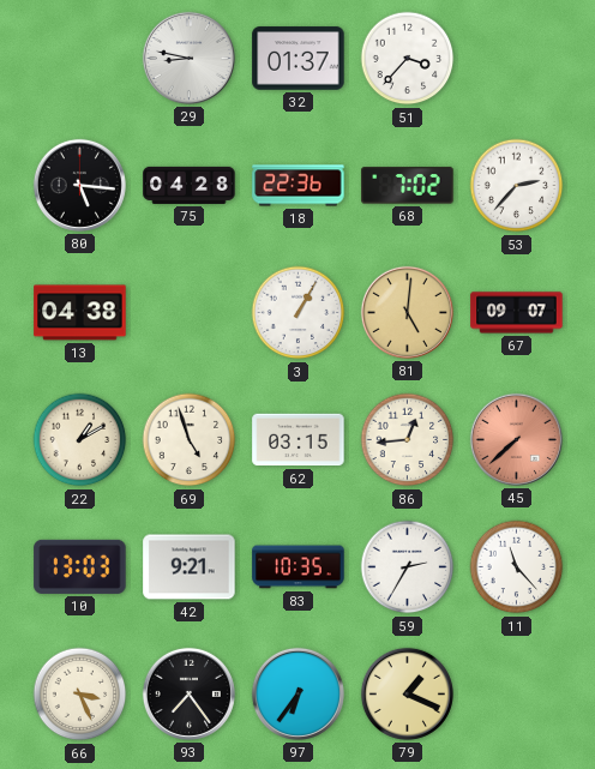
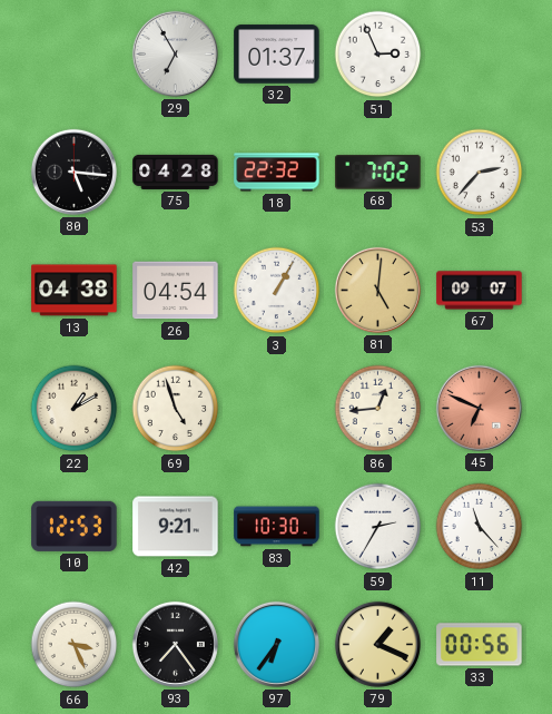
29: 8:47 -> 6:55 (175, 53)
51: 3:37 -> 2:56 (378, 55)
18: 22:36 -> 22:32 (277, 173)
26: none -> 04:54 (176, 291)
62: 03:15 -> none (299, 440)
45: 7:38 -> 6:49 (479, 408)
10: 13:03 -> 12:53 (75, 526)
83: 10:35 -> 10:30 (277, 527)
33: none -> 00:56 (480, 645)
